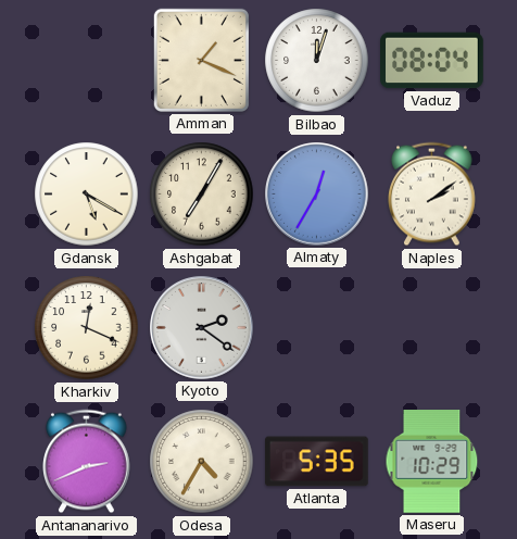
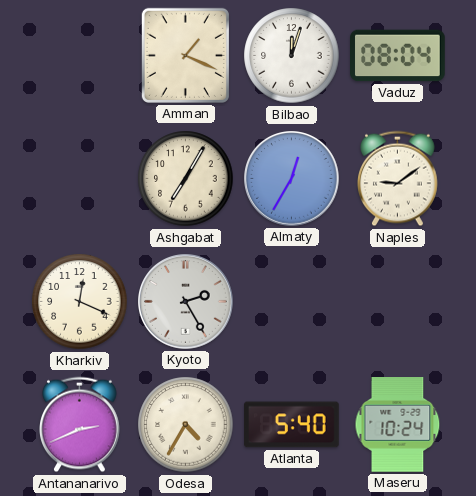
Gdansk: 5:20 -> none (87, 195)
Naples: 2:09 -> 9:09 (398, 179)
Kyoto: 2:21 -> 2:25 (186, 302)
Atlanta: 5:35 -> 5:40 (292, 425)
Maseru: 10:29 -> 10:24 (398, 425)
